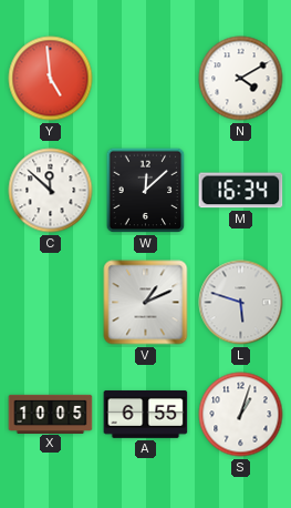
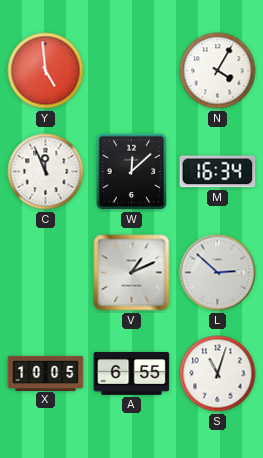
N: 4:10 -> 4:05 (218, 71)
C: 11:52 -> 11:56 (46, 172)
L: 5:48 -> 2:52 (218, 273)
S: 1:03 -> 11:03 (218, 374)
